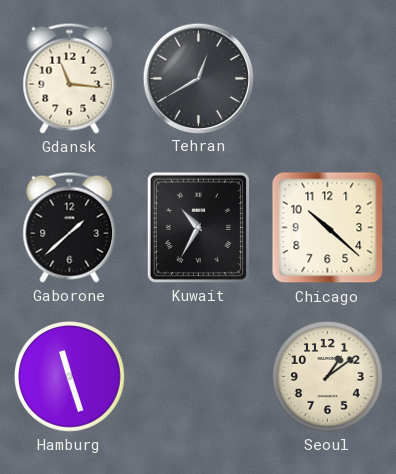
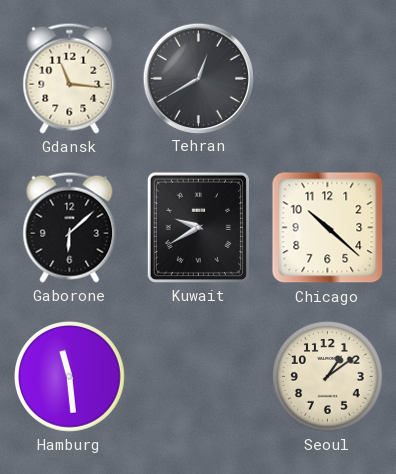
Gaborone: 1:38 -> 6:08 (70, 227)
Kuwait: 10:35 -> 9:40 (198, 227)
Hamburg: 11:27 -> 11:29 (70, 377)
